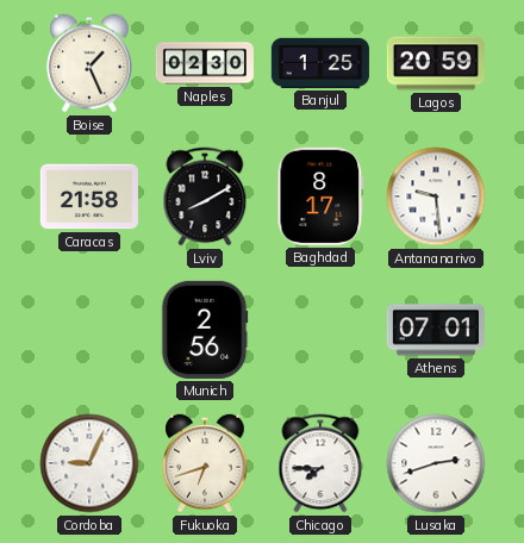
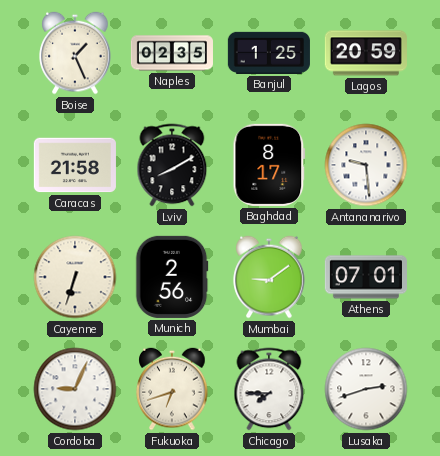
Naples: 02:30 -> 02:35 (172, 53)
Cayenne: none -> 6:33 (75, 277)
Mumbai: none -> 9:09 (269, 277)
